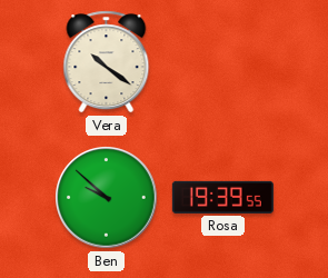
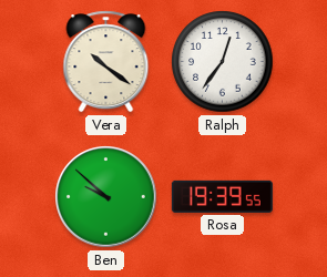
Ralph: none -> 12:36 (223, 62)
